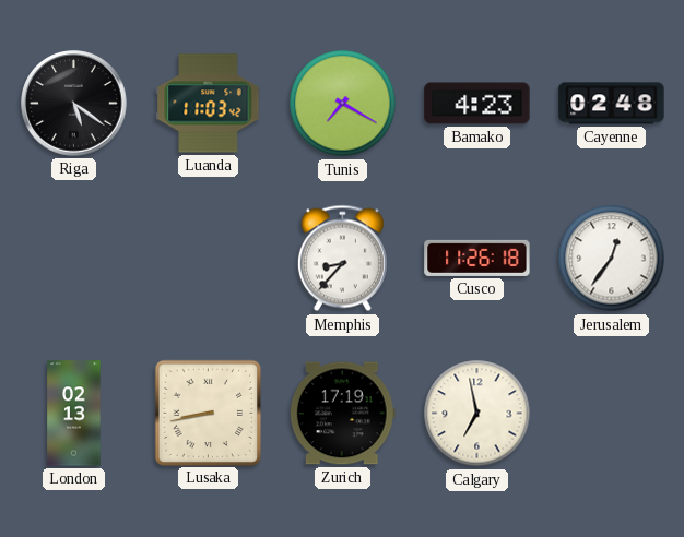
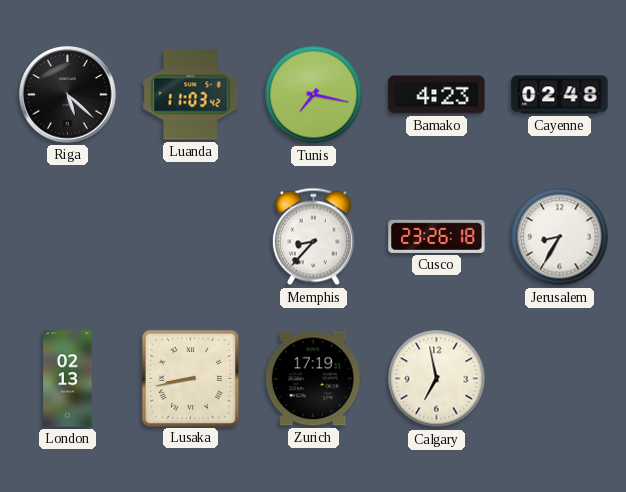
Riga: 5:21 -> 5:22 (68, 95)
Tunis: 7:20 -> 7:17 (314, 95)
Cusco: 11:26 -> 23:26 (437, 236)
Jerusalem: 12:36 -> 8:35 (560, 237)
